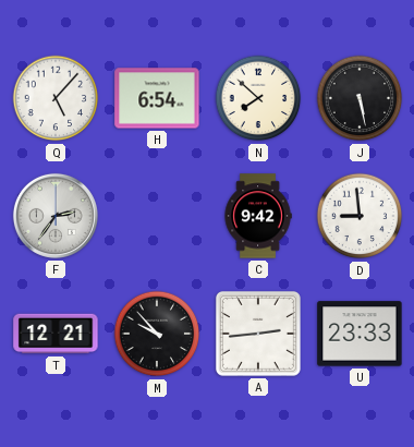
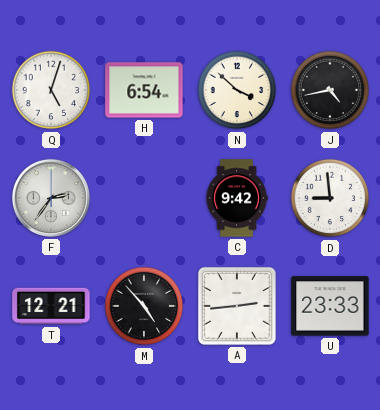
Q: 5:07 -> 5:03 (51, 90)
N: 7:52 -> 3:52 (237, 90)
J: 5:28 -> 4:43 (330, 90)
M: 9:53 -> 4:53 (144, 306)
